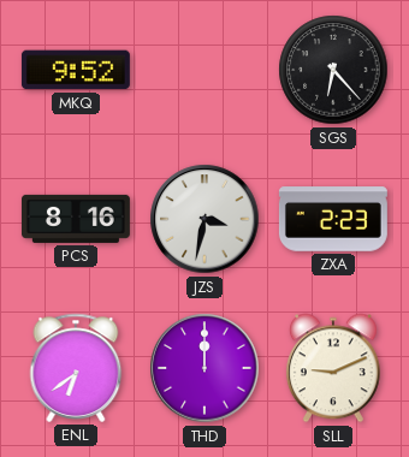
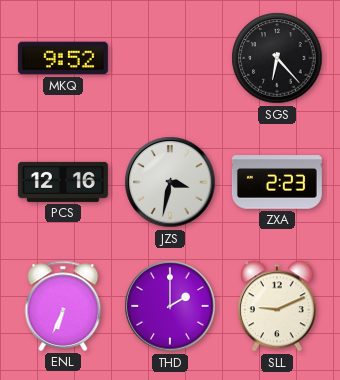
PCS: 8:16 -> 12:16 (63, 182)
ENL: 6:39 -> 6:34 (63, 306)
THD: 12:00 -> 2:00 (170, 306)
